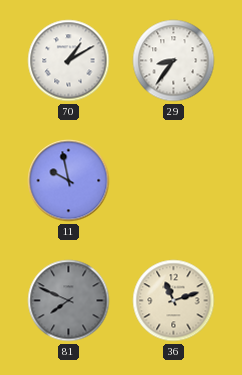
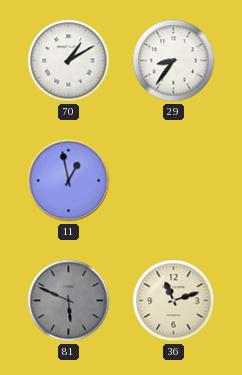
11: 9:58 -> 12:58 (69, 181)
81: 7:49 -> 5:49 (69, 301)
